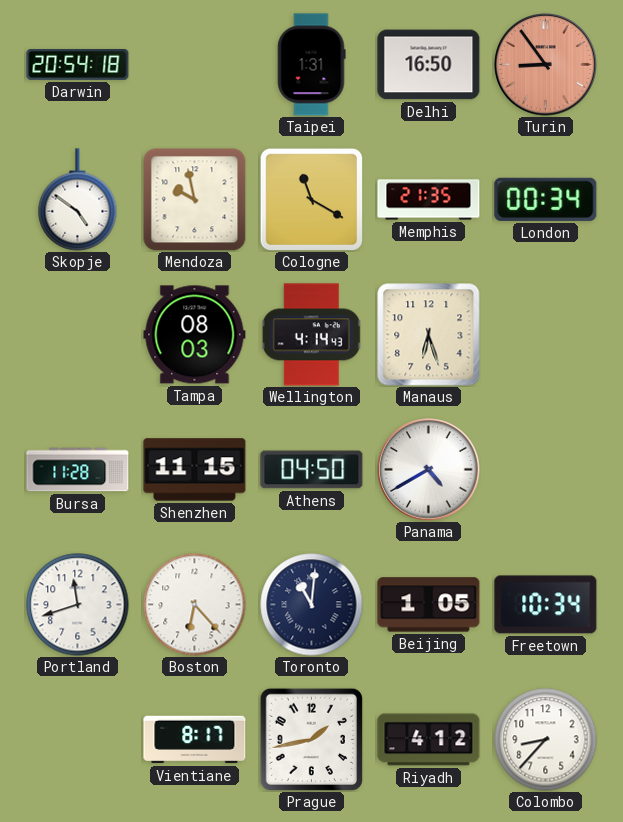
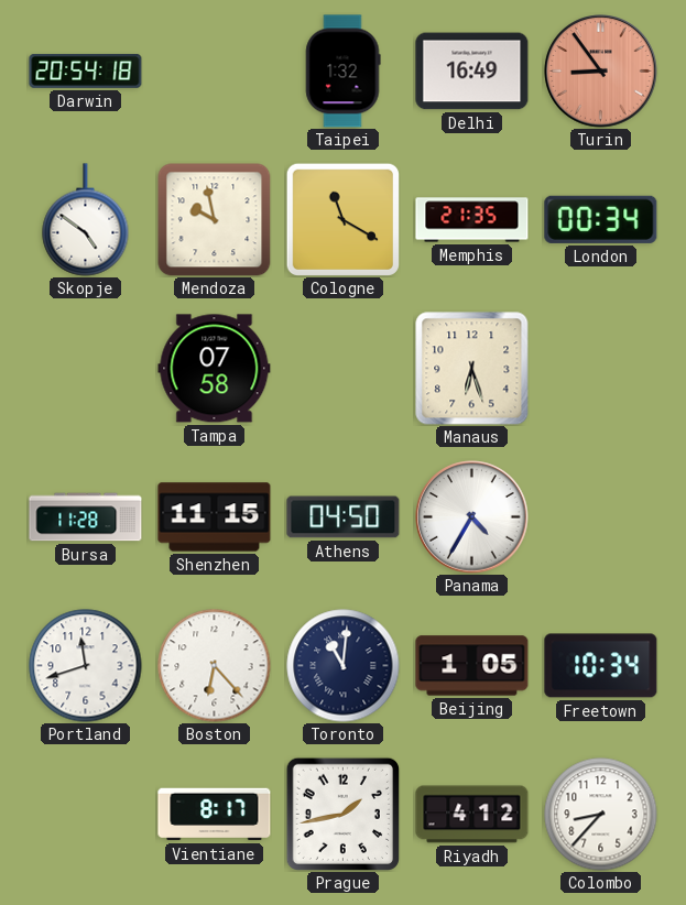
Taipei: 1:31 -> 1:32 (344, 72)
Delhi: 16:50 -> 16:49 (472, 72)
Tampa: 08:03 -> 07:58 (215, 369)
Wellington: 4:14 -> none (312, 335)
Panama: 4:40 -> 4:35 (472, 517)
